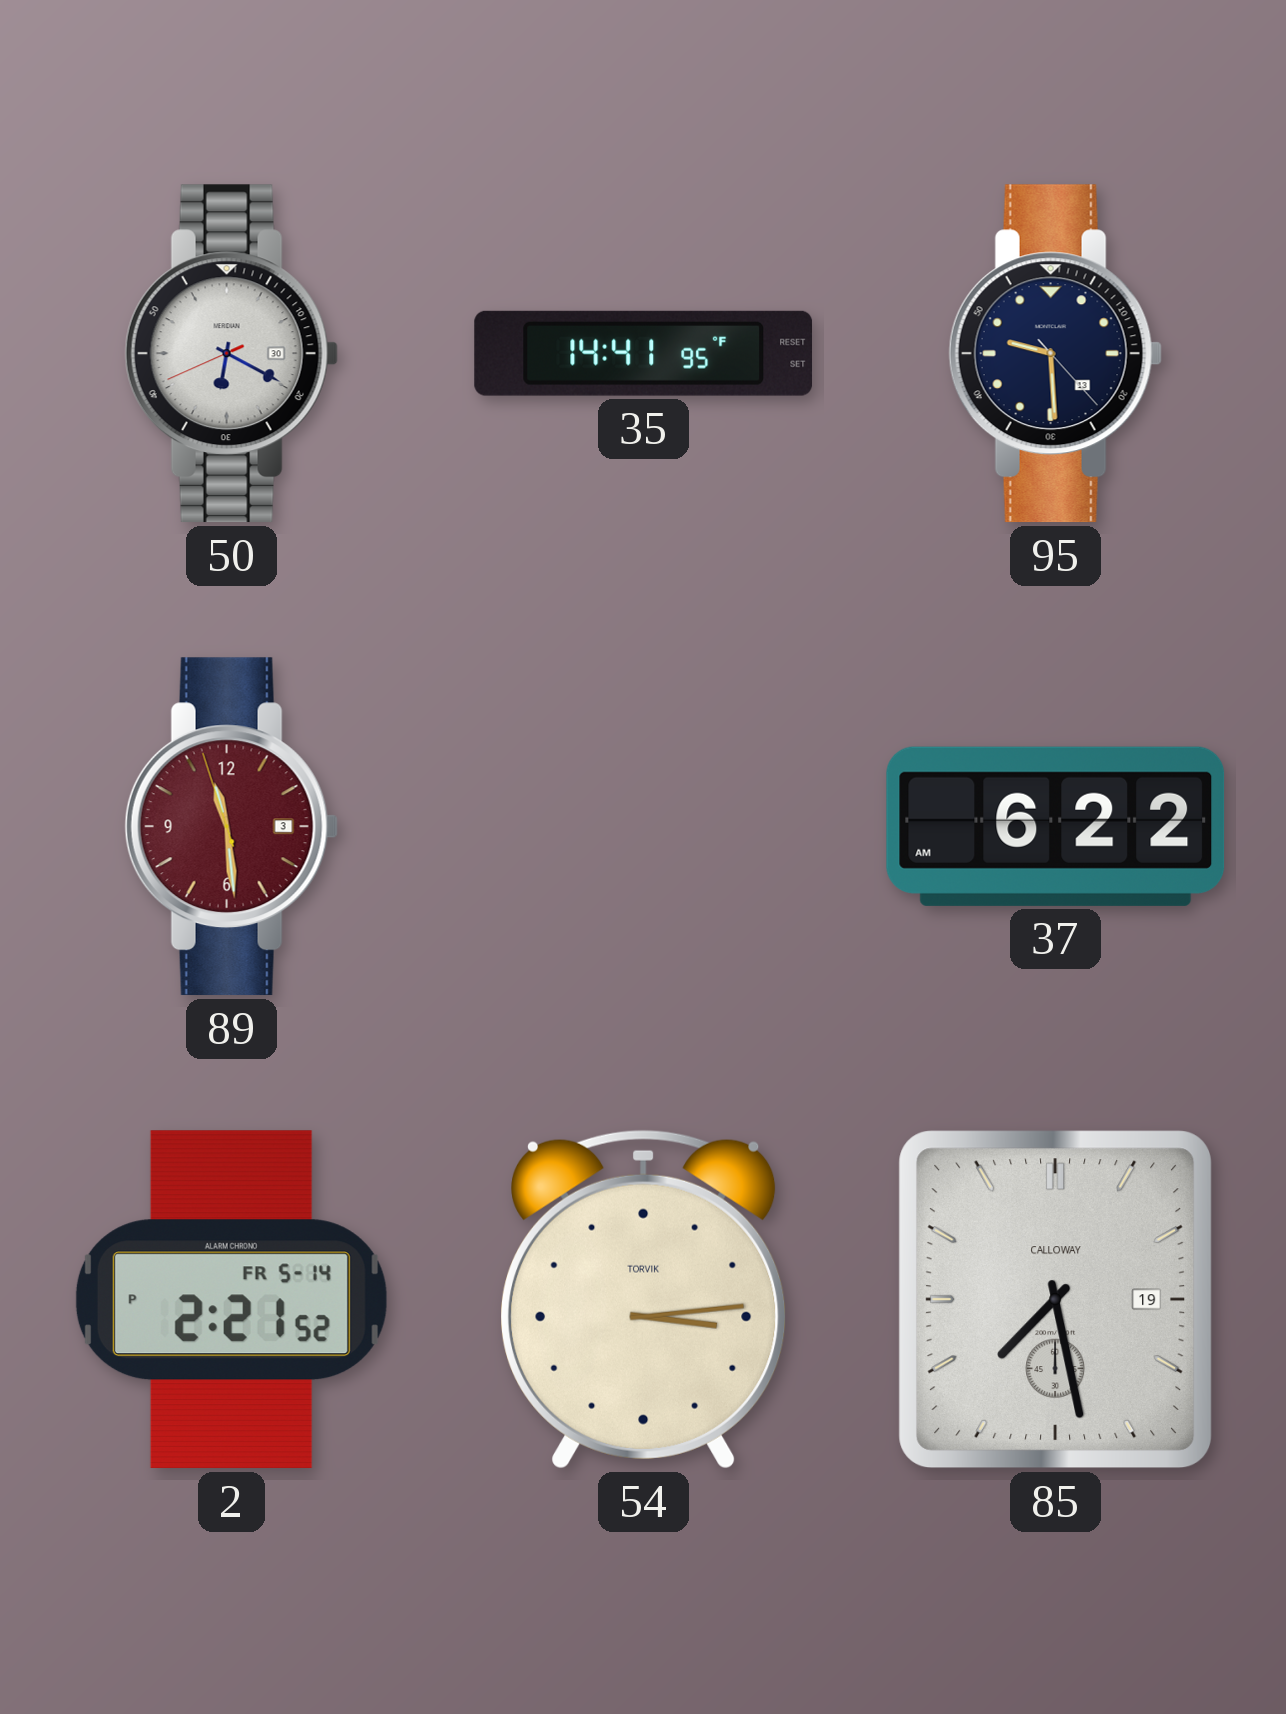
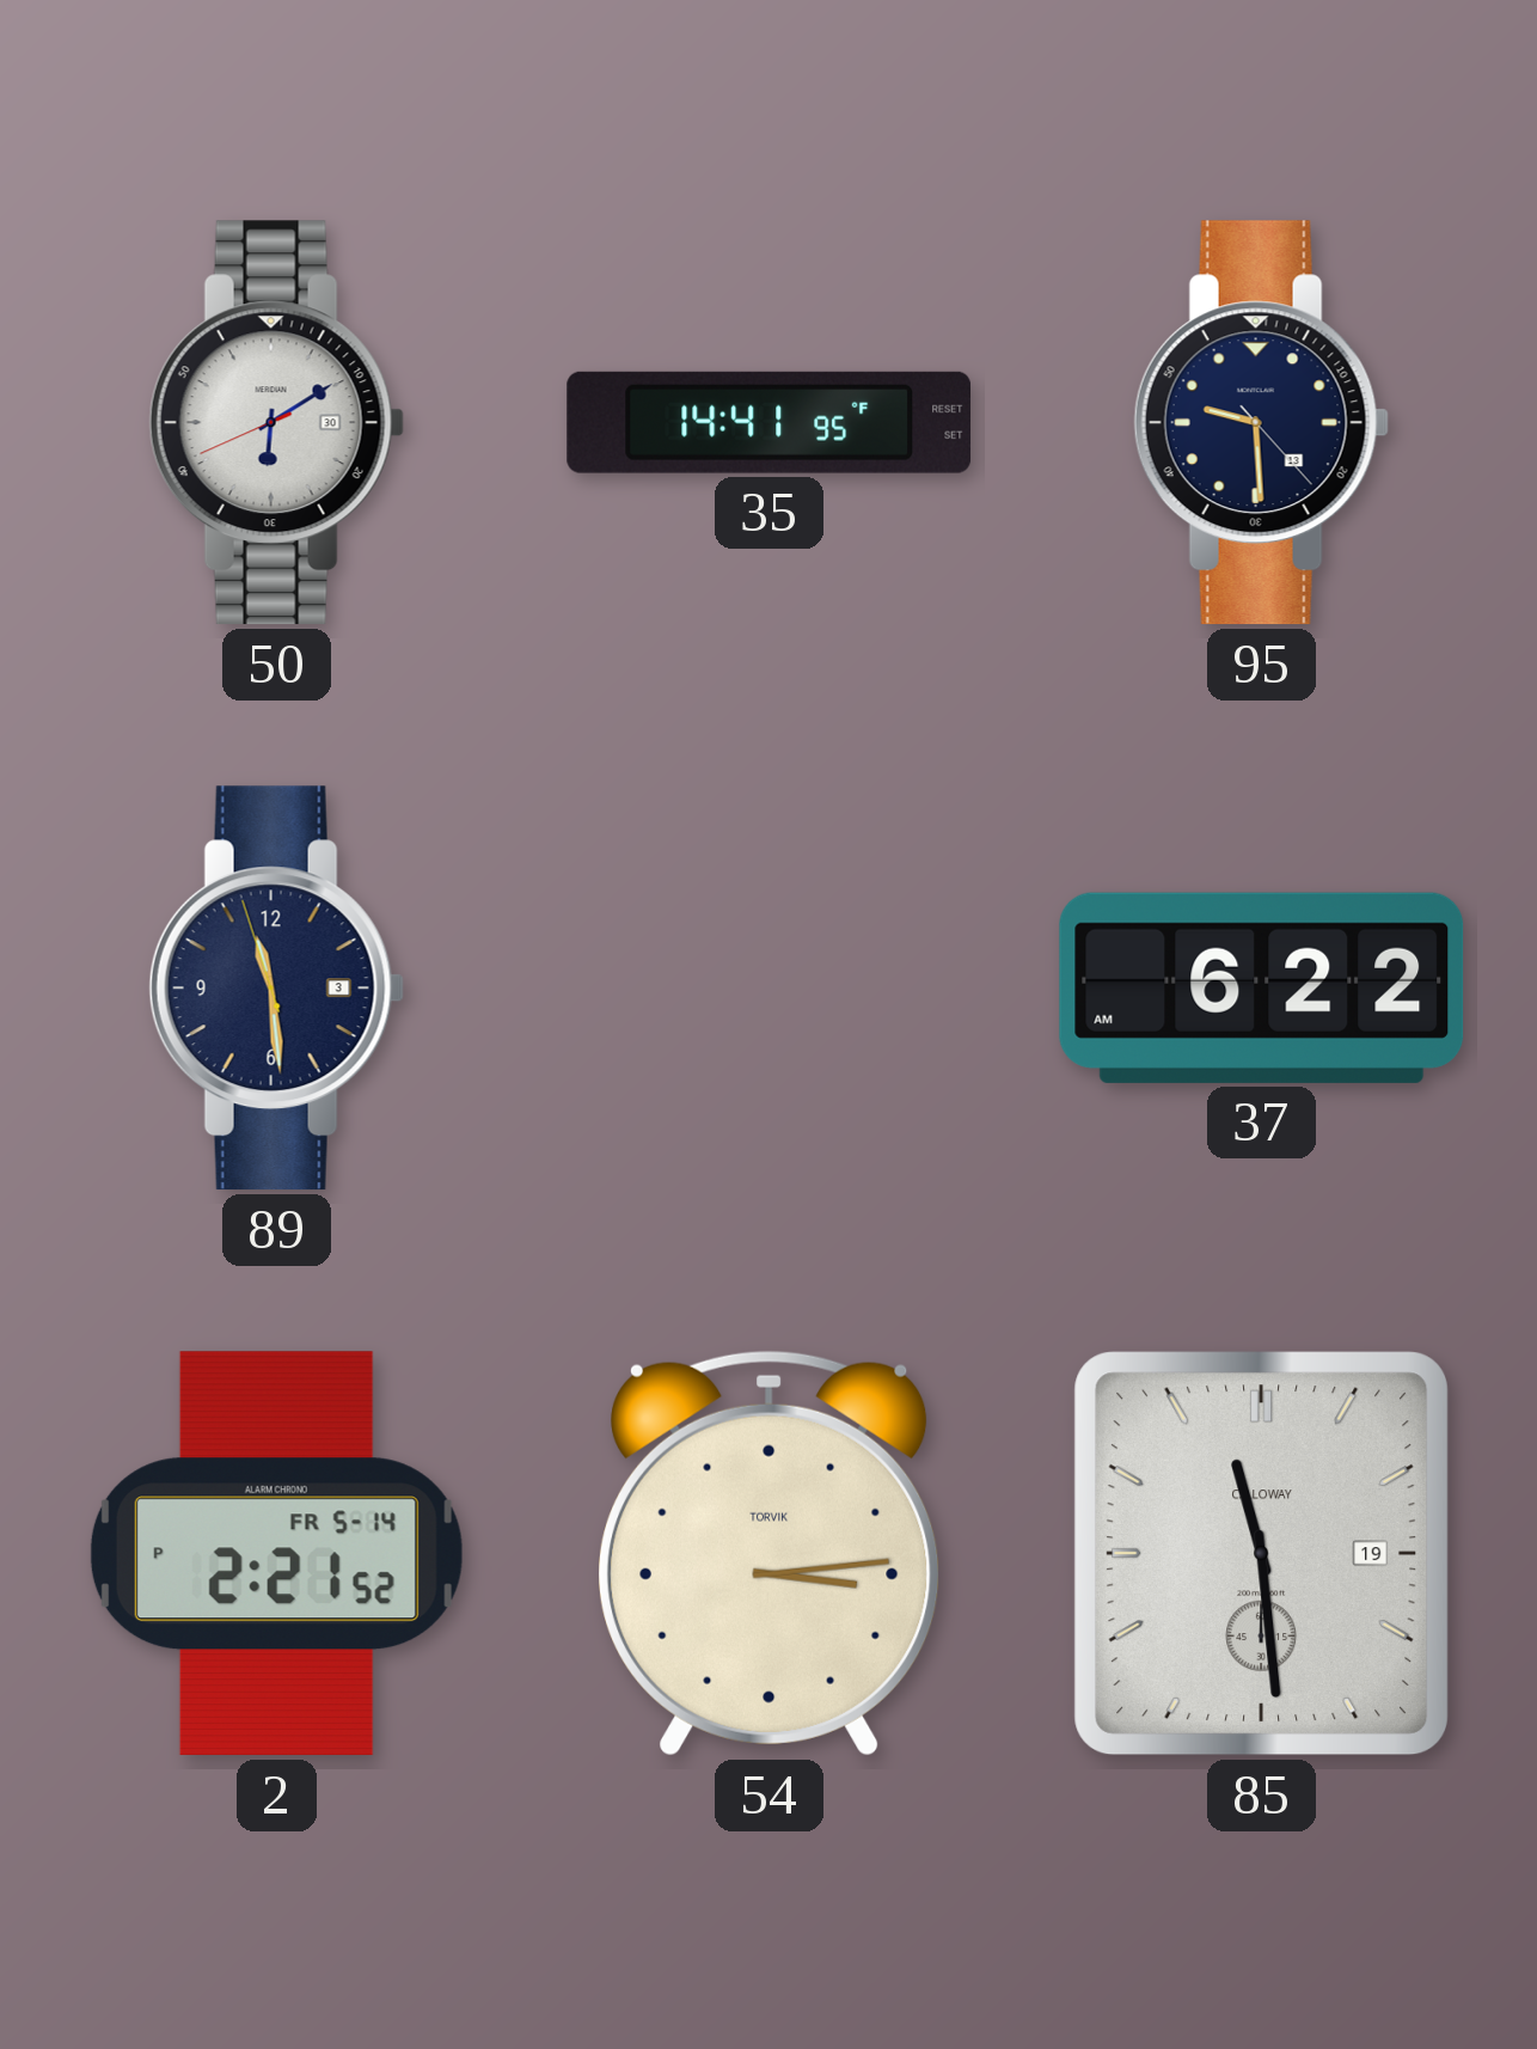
50: 6:19 -> 6:09 (276, 423)
89 dial: burgundy -> navy (276, 989)
85: 7:28 -> 11:29 (1262, 1554)
